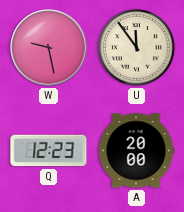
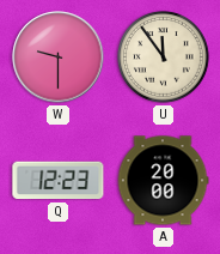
W: 9:28 -> 9:30 (59, 58)
